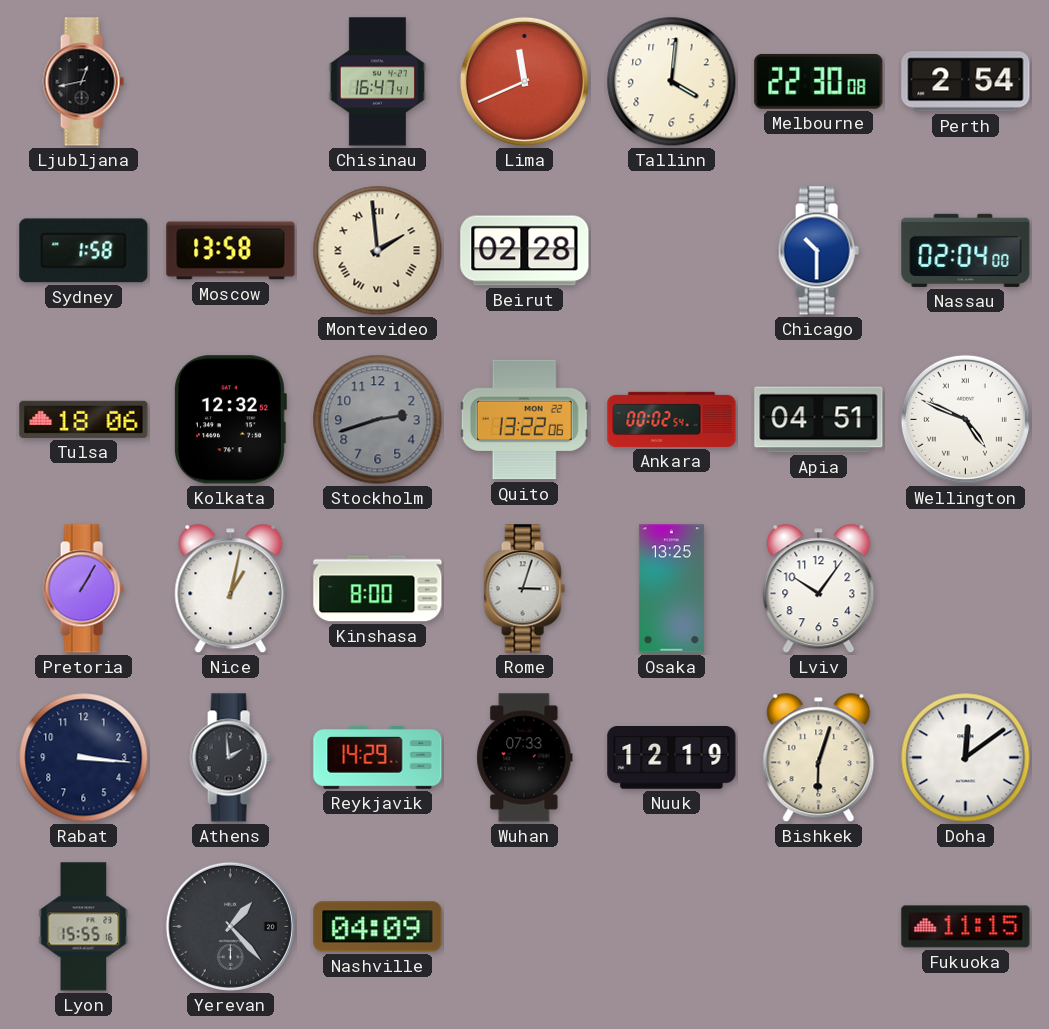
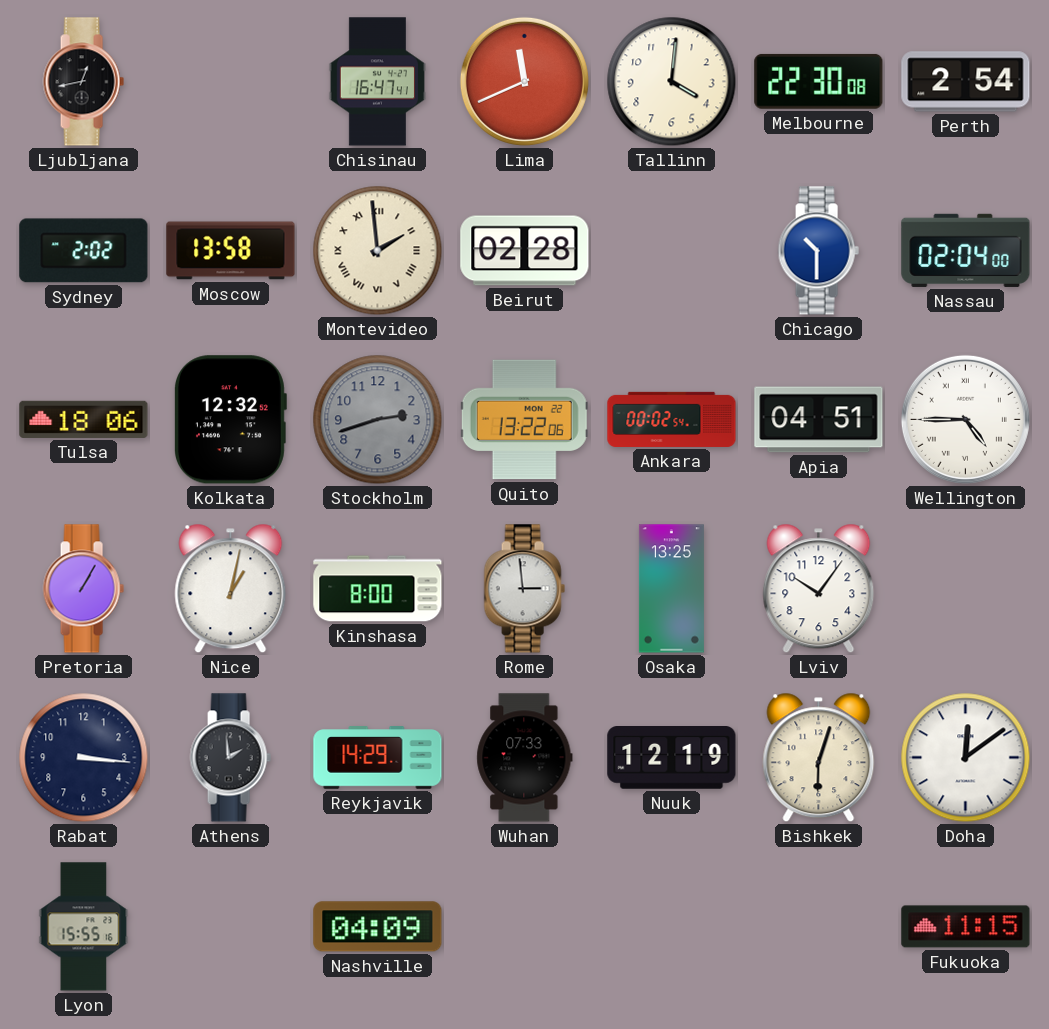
Sydney: 1:58 -> 2:02 (84, 251)
Wellington: 4:49 -> 4:45 (965, 419)
Rome: 3:03 -> 2:59 (524, 589)
Yerevan: 1:23 -> none (230, 926)
